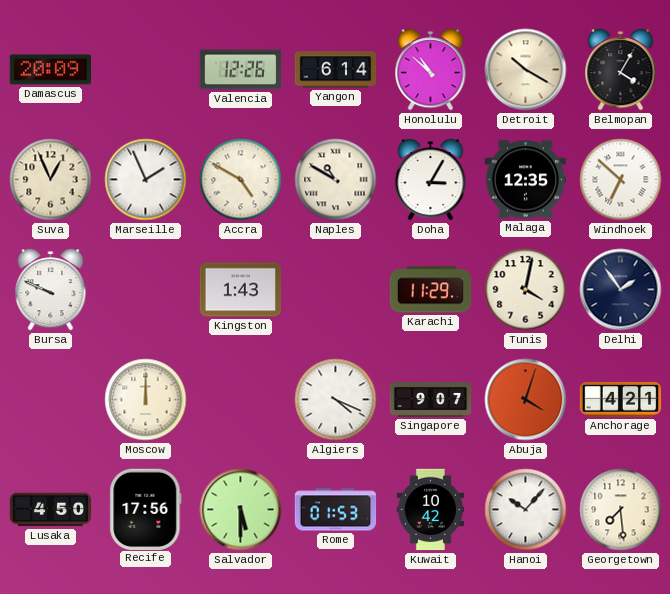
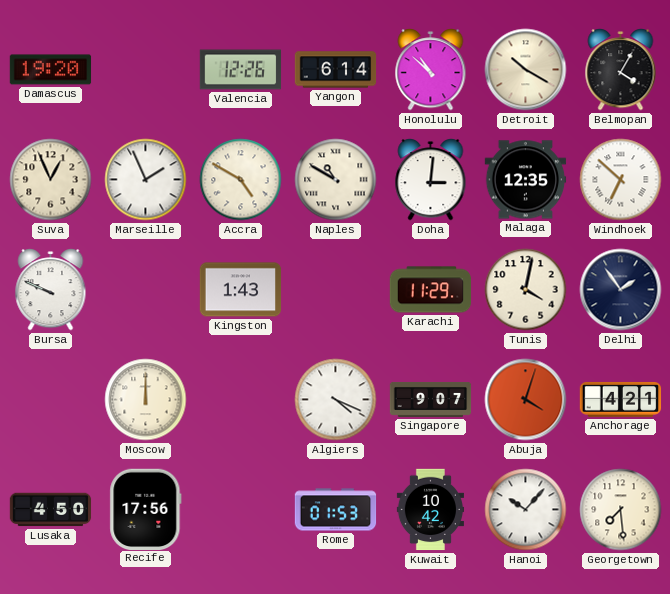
Damascus: 20:09 -> 19:20 (51, 70)
Doha: 3:05 -> 3:01 (431, 180)
Salvador: 5:30 -> none (241, 510)
